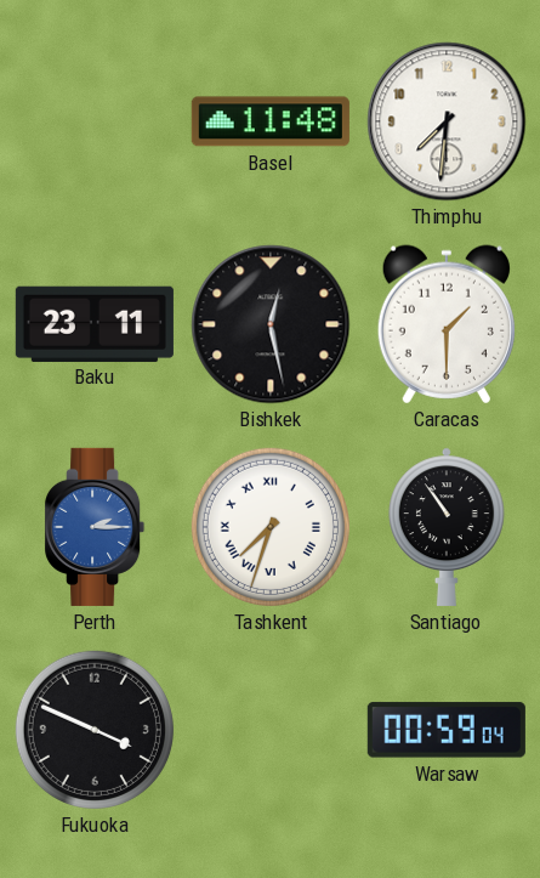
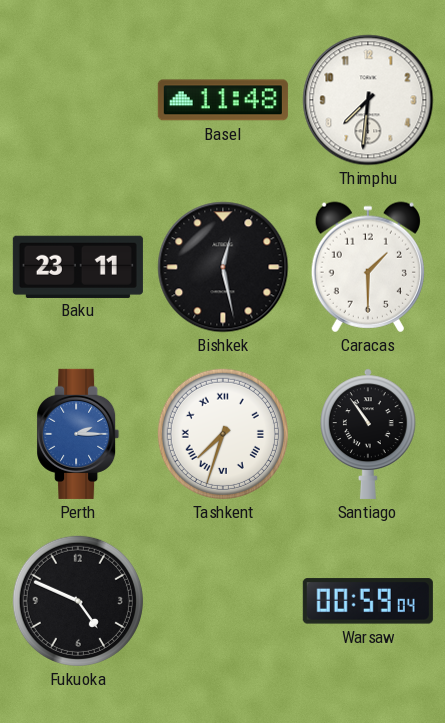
Fukuoka: 3:49 -> 4:49 (78, 601)
